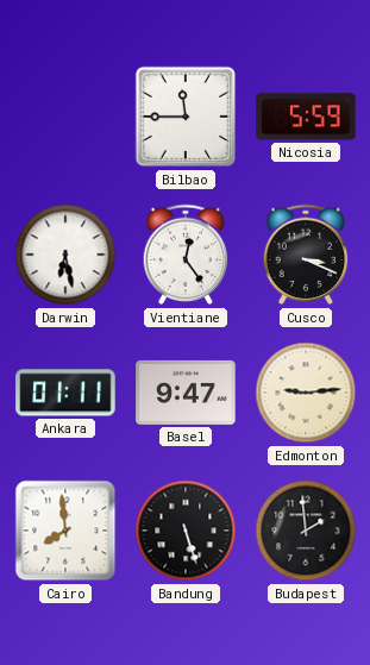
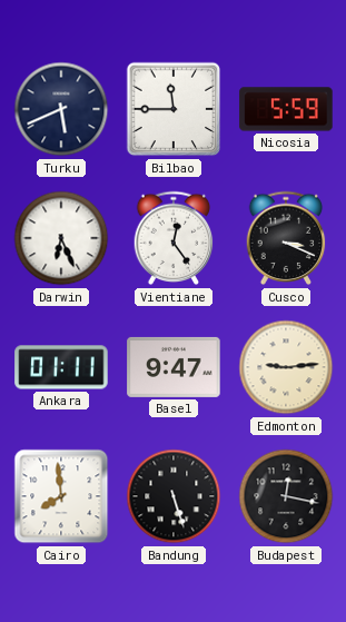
Turku: none -> 5:41 (61, 109)
Darwin: 6:28 -> 6:26 (61, 238)
Budapest: 1:59 -> 12:17 (286, 496)
